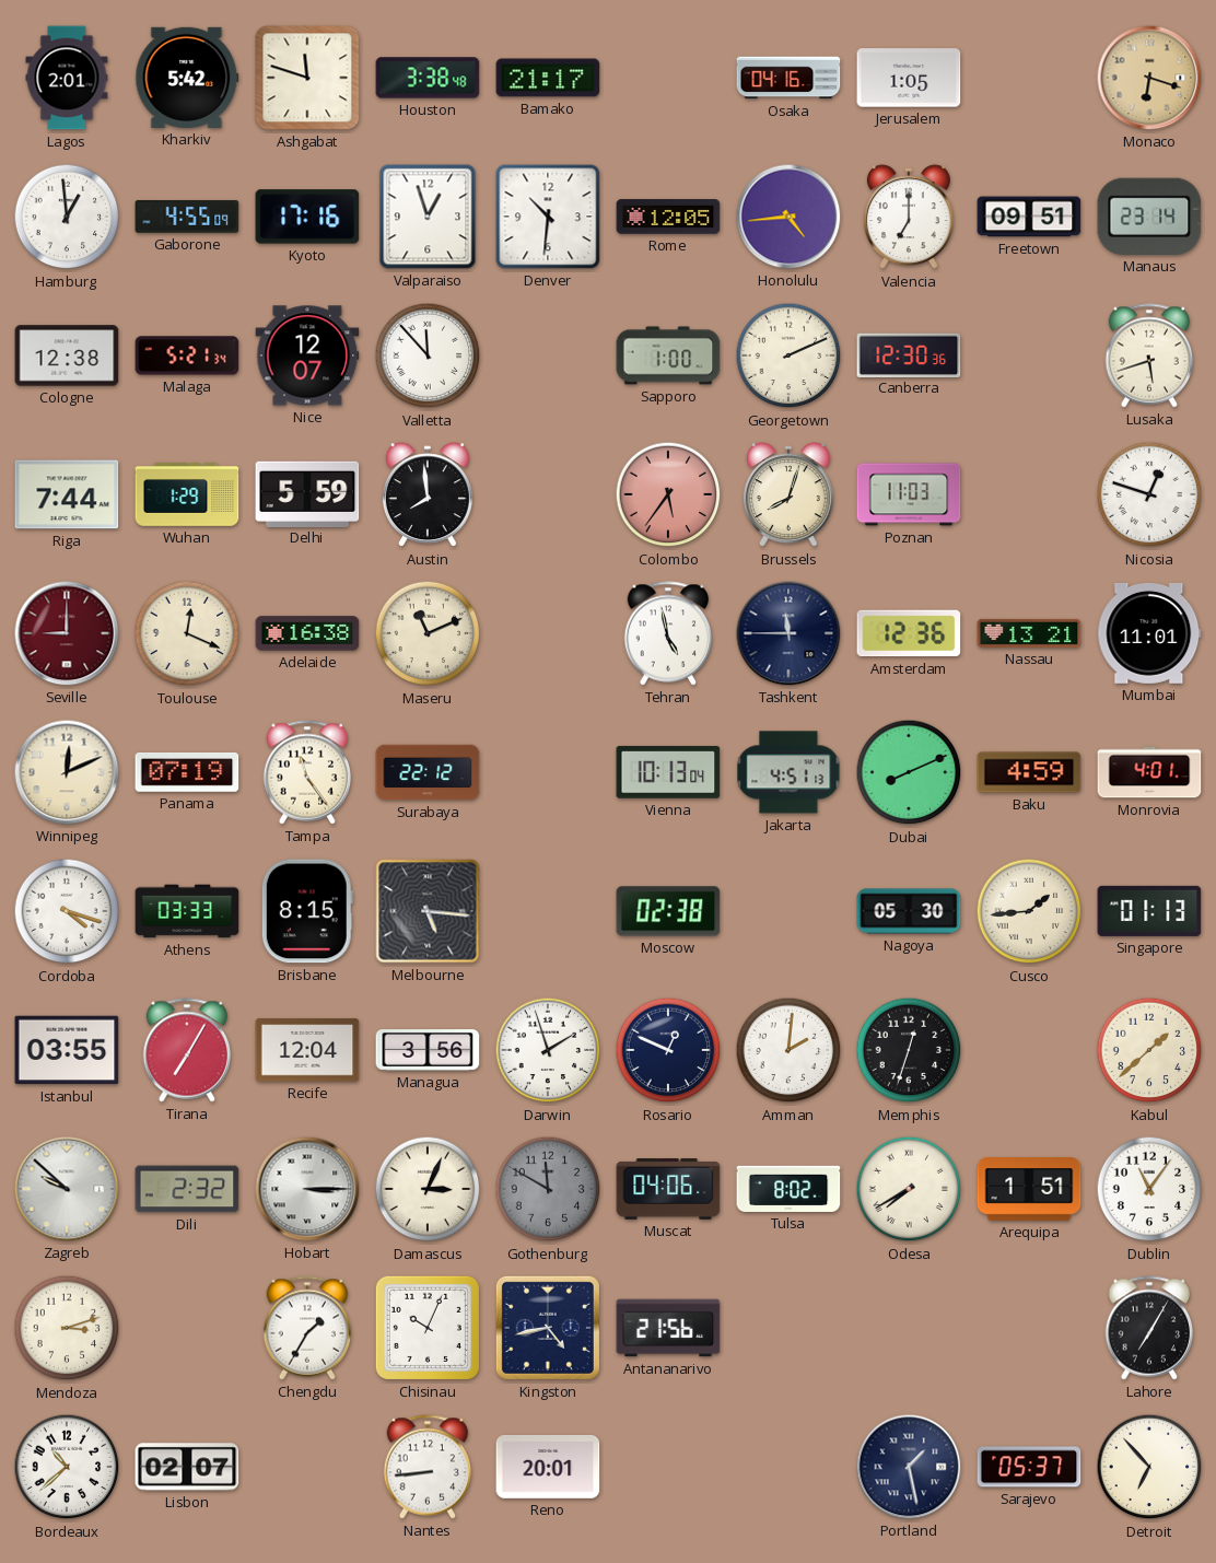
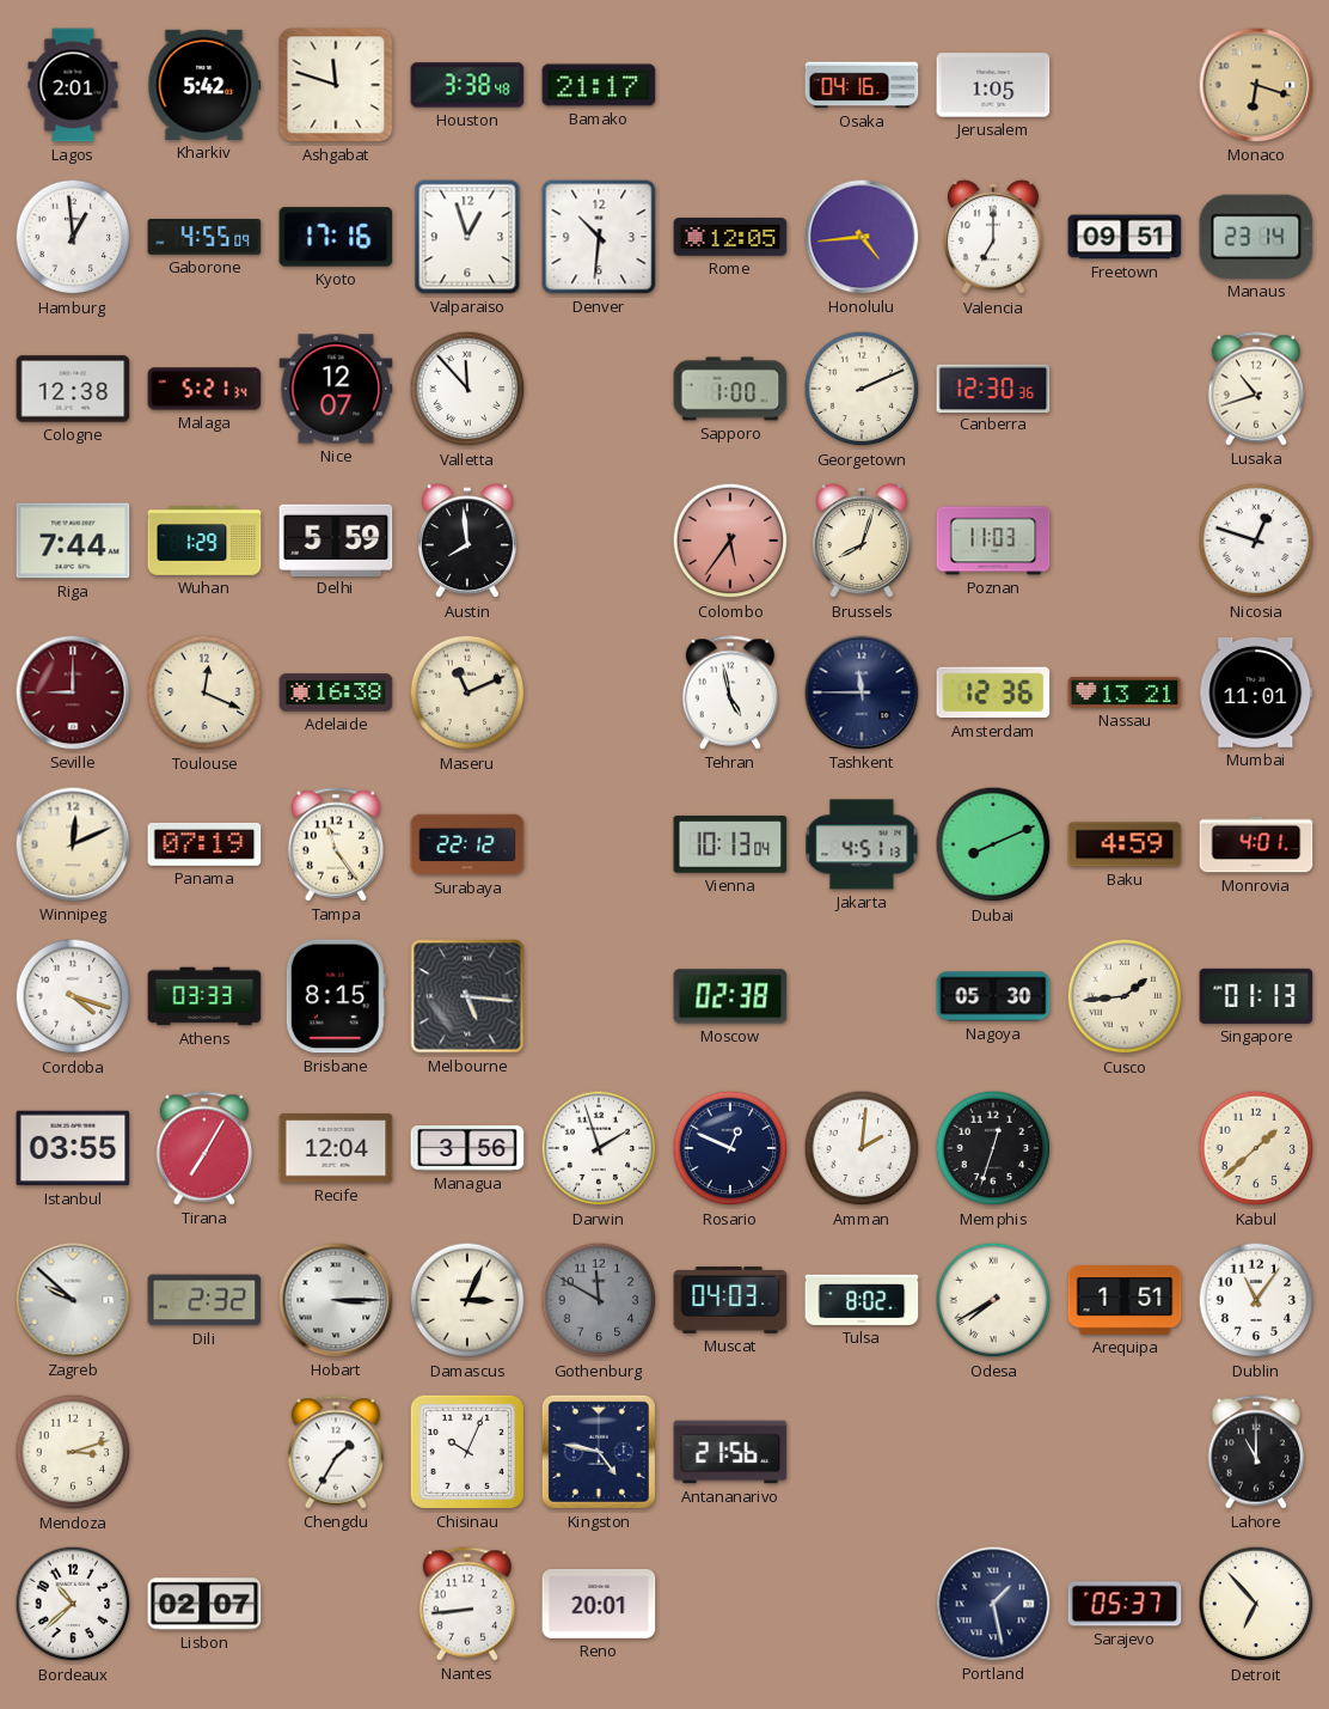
Lusaka: 5:42 -> 10:42 (1256, 389)
Muscat: 04:06 -> 04:03 (730, 1300)
Kingston: 4:43 -> 4:47 (599, 1452)
Lahore: 7:05 -> 11:00 (1256, 1452)
